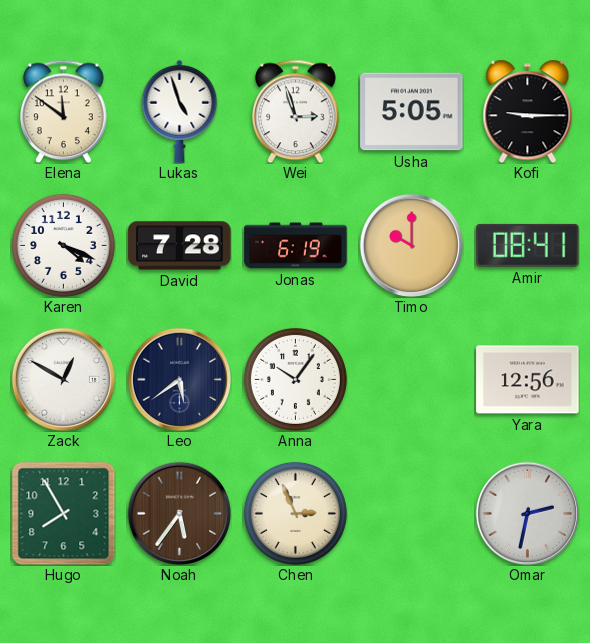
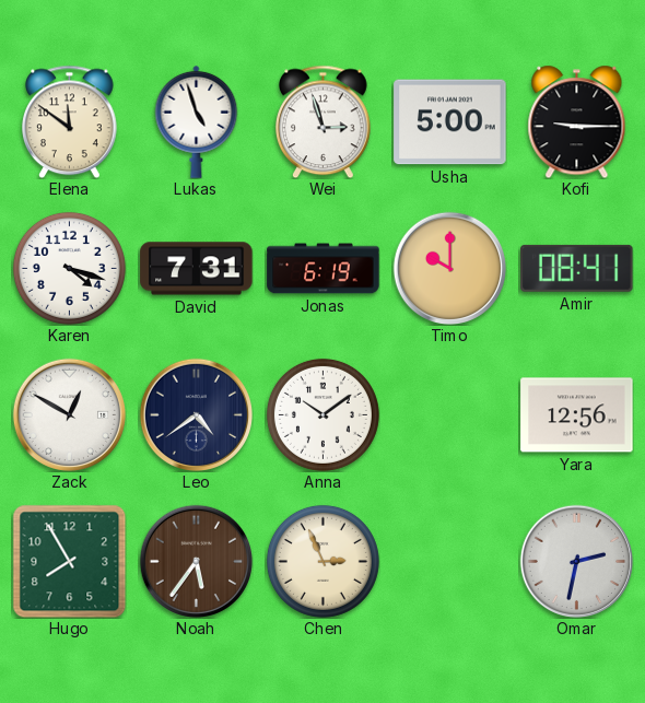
Usha: 5:05 -> 5:00 (450, 122)
Karen: 4:19 -> 4:18 (69, 268)
David: 7:28 -> 7:31 (197, 269)
Leo: 5:39 -> 4:39 (196, 414)
Anna: 10:06 -> 10:09 (322, 414)
